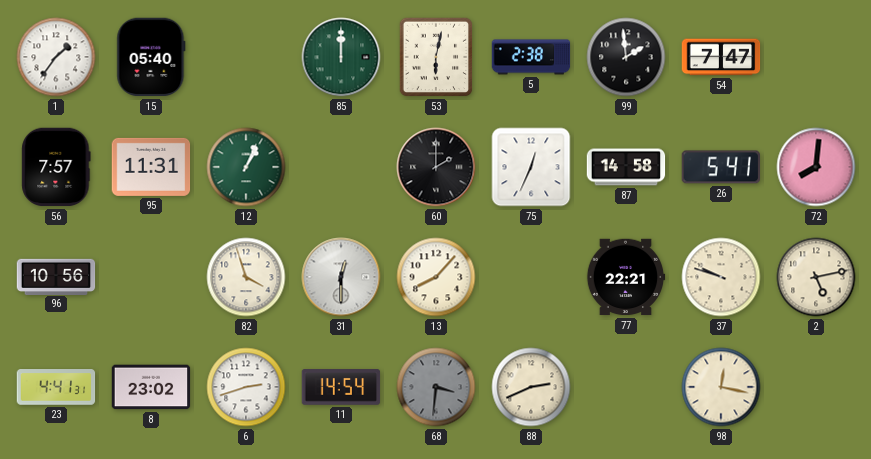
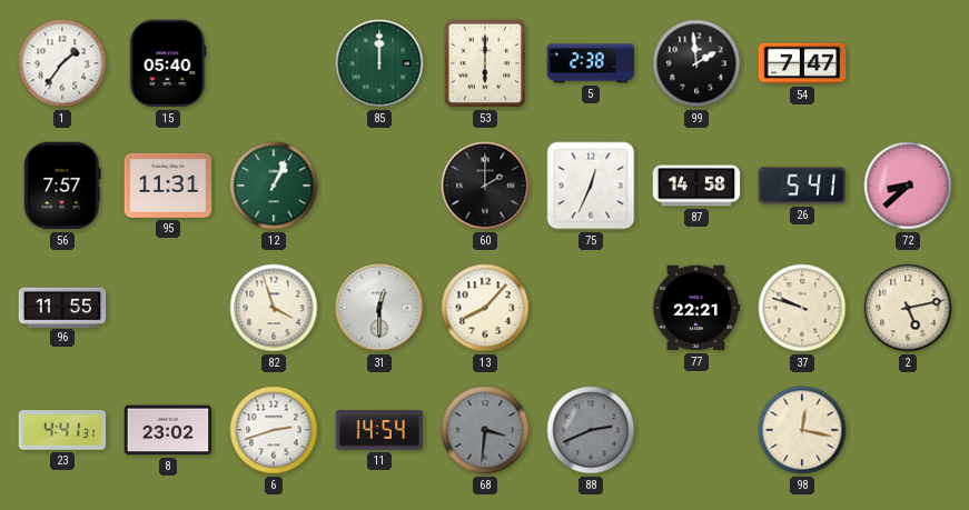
53: 6:02 -> 6:00 (485, 63)
72: 8:01 -> 8:38 (908, 186)
96: 10:56 -> 11:55 (62, 307)
88 dial: cream -> grey (591, 430)
